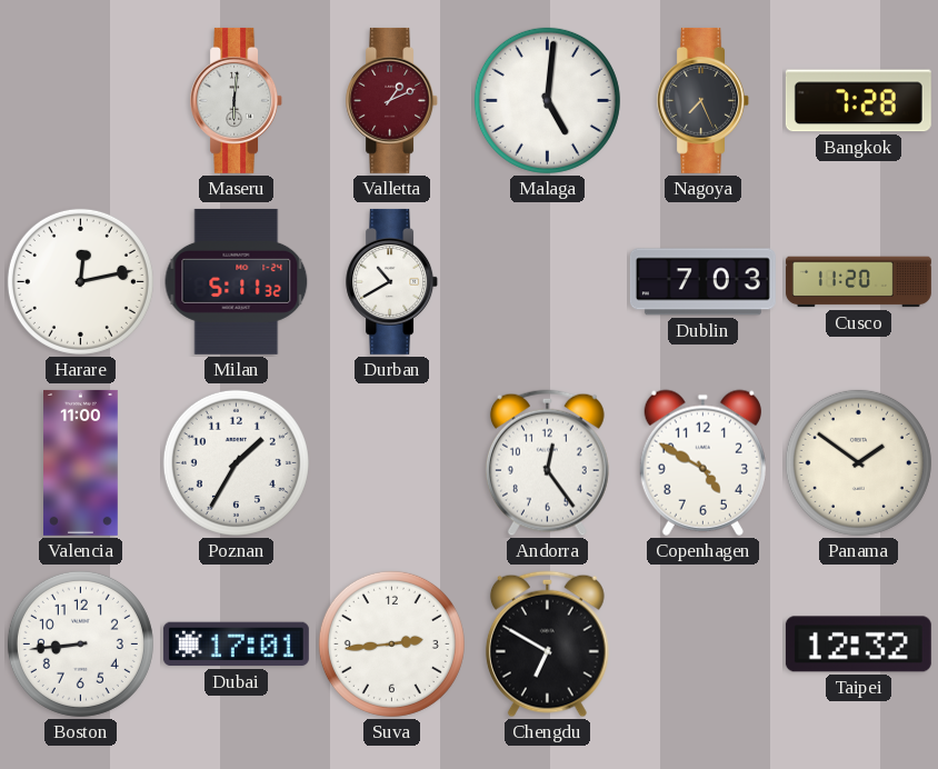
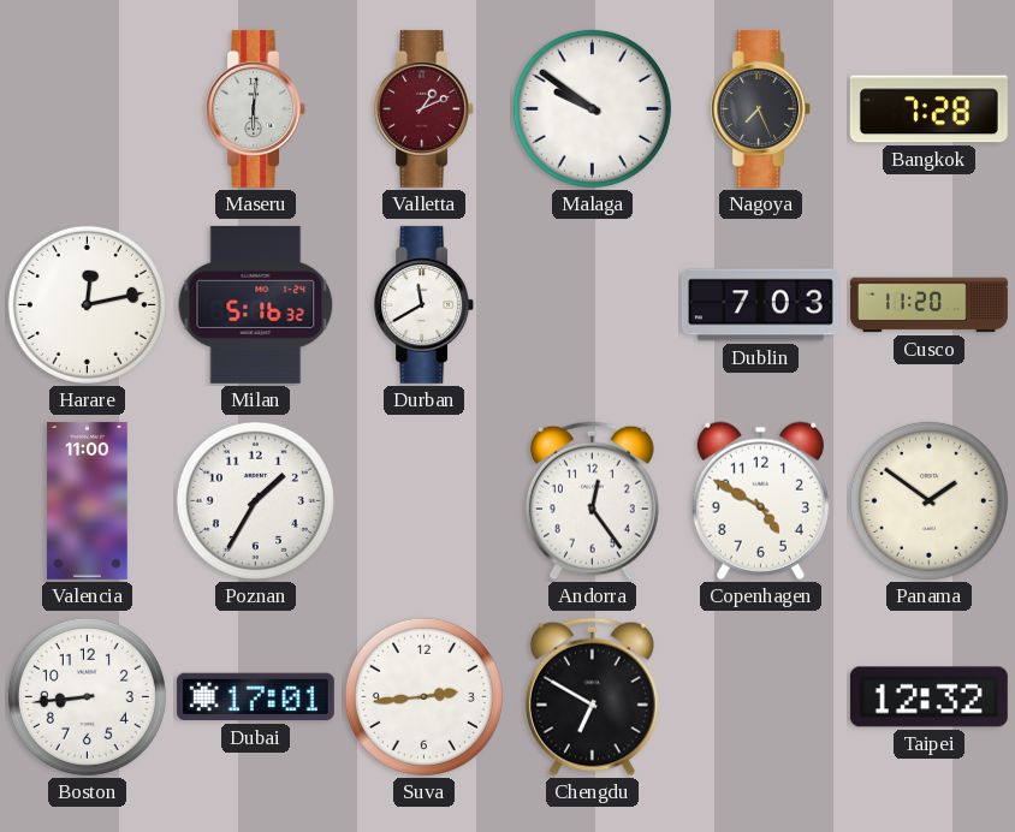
Malaga: 5:01 -> 9:51 (592, 108)
Milan: 5:11 -> 5:16 (256, 304)
Durban: 10:40 -> 11:40 (425, 304)
